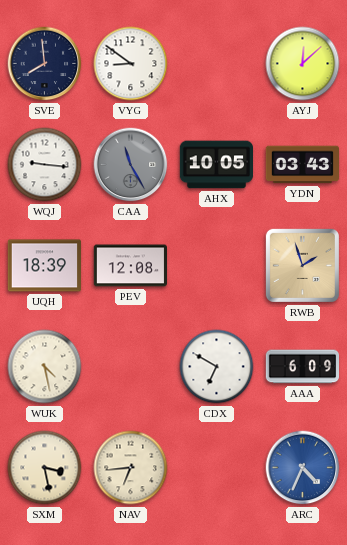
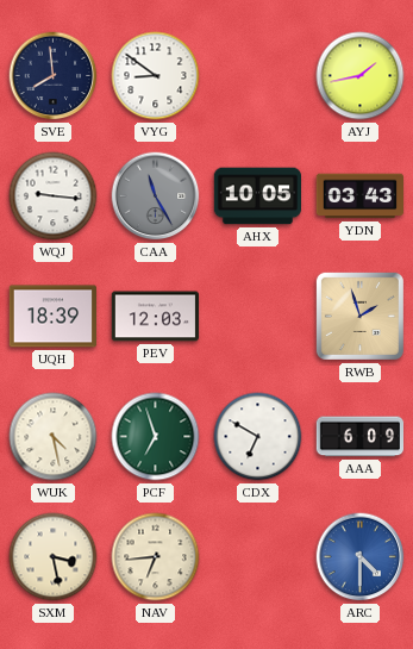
AYJ: 12:08 -> 1:43 (361, 76)
PEV: 12:08 -> 12:03 (155, 317)
PCF: none -> 6:57 (156, 437)
ARC: 4:34 -> 4:30 (361, 557)
